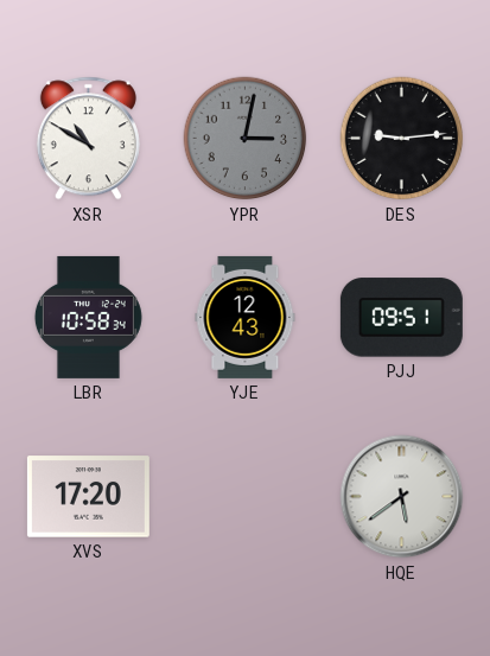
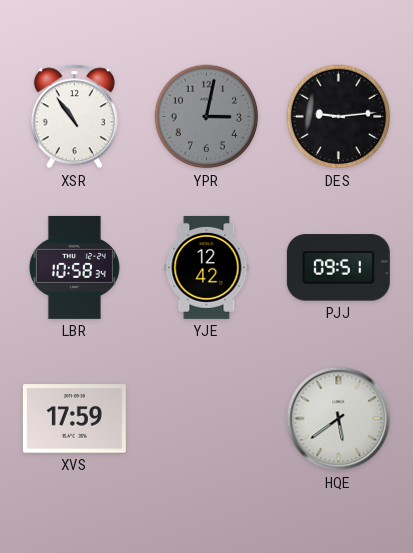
XSR: 10:50 -> 10:54 (74, 117)
YJE: 12:43 -> 12:42 (207, 267)
XVS: 17:20 -> 17:59 (74, 419)
